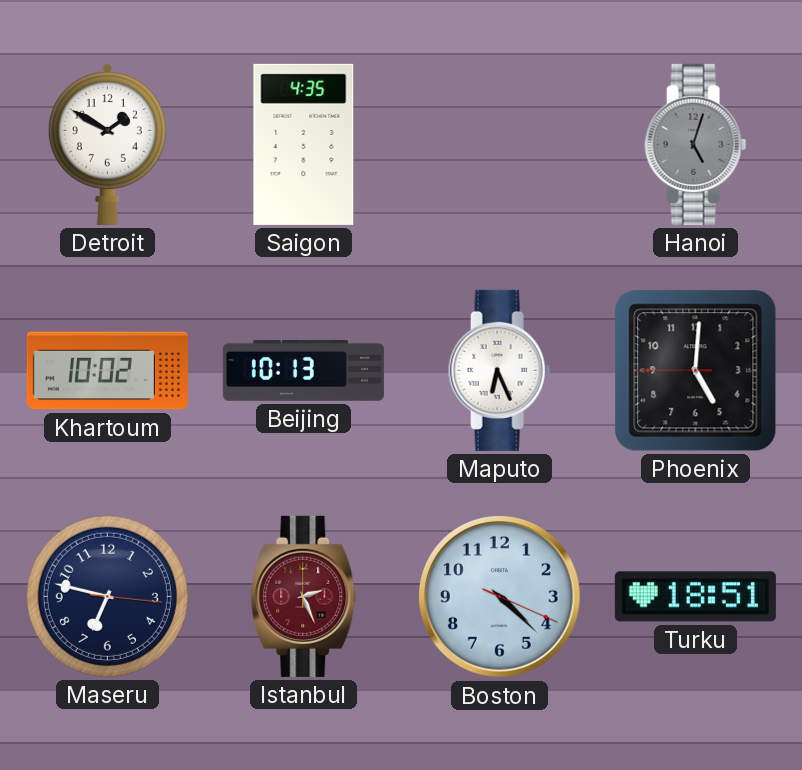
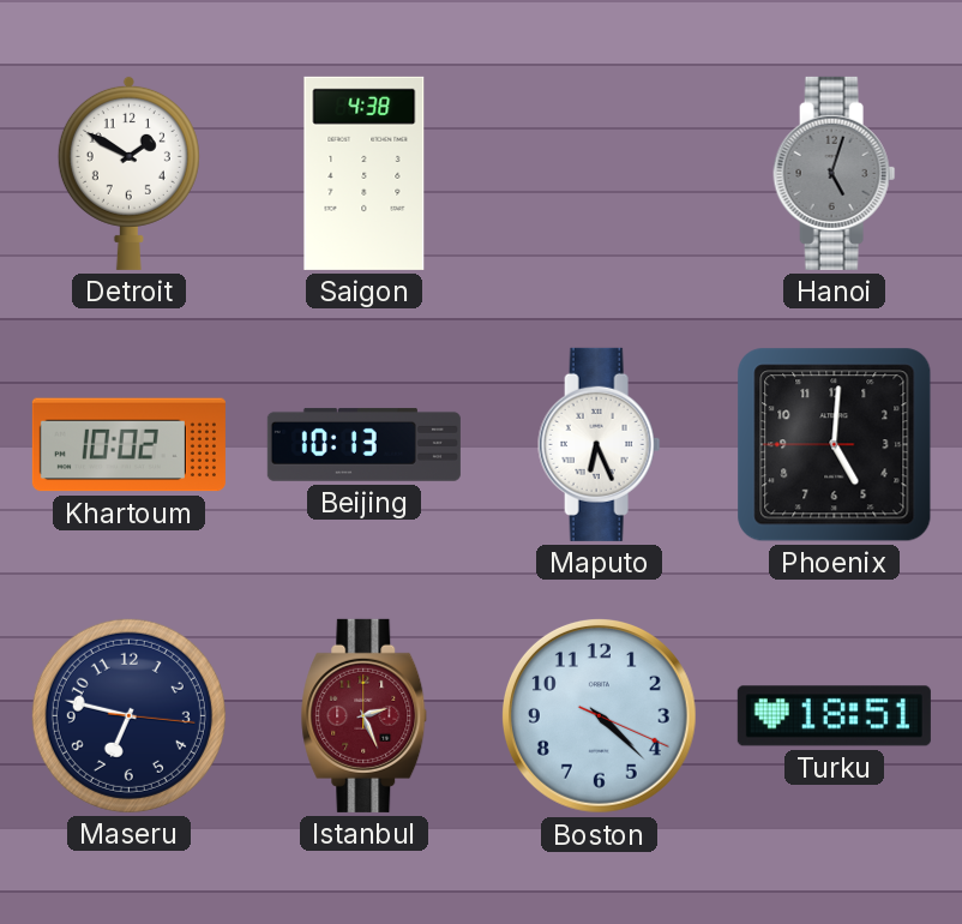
Saigon: 4:35 -> 4:38 (365, 173)
